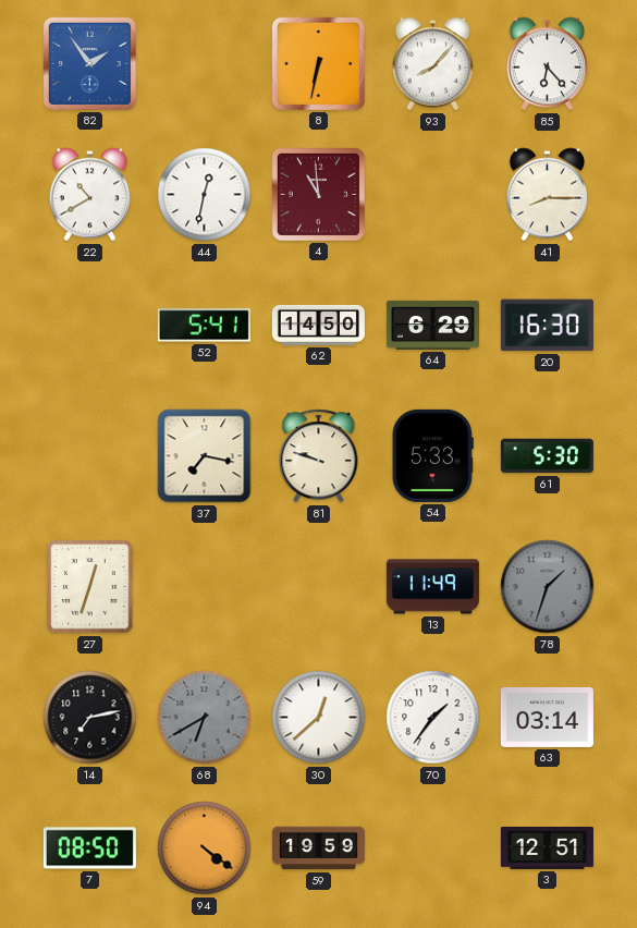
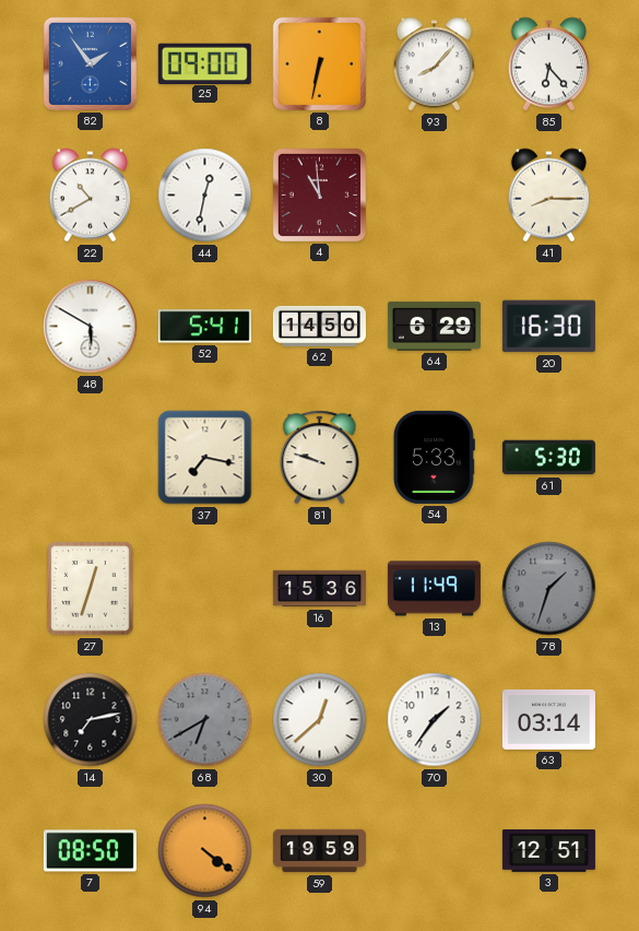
25: none -> 09:00 (204, 63)
48: none -> 5:50 (91, 327)
16: none -> 15:36 (319, 589)
